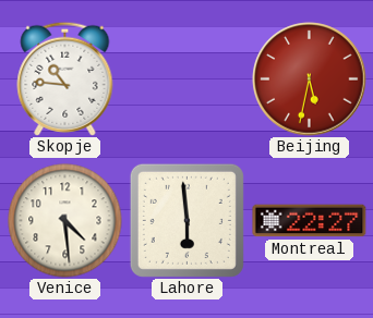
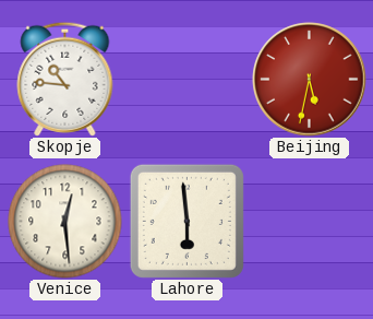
Venice: 4:29 -> 12:29 (65, 222)
Montreal: 22:27 -> none (310, 221)
